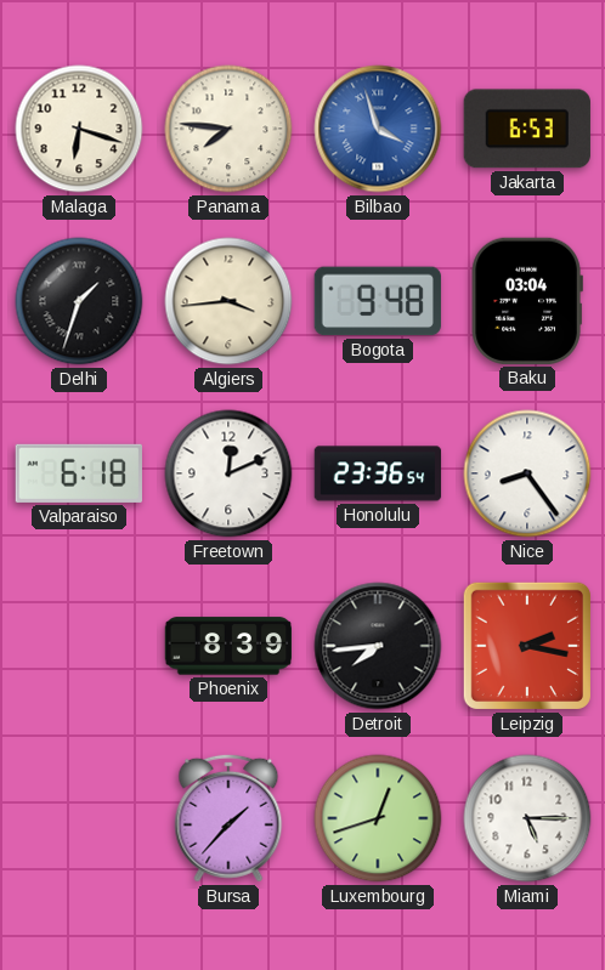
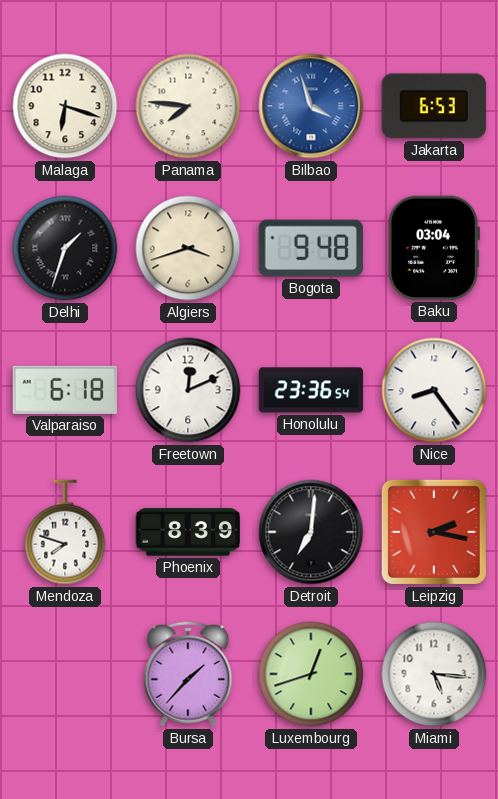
Algiers: 3:44 -> 3:42 (188, 248)
Mendoza: none -> 7:48 (65, 532)
Detroit: 7:44 -> 7:01 (311, 532)
Miami: 5:15 -> 5:16 (434, 674)
